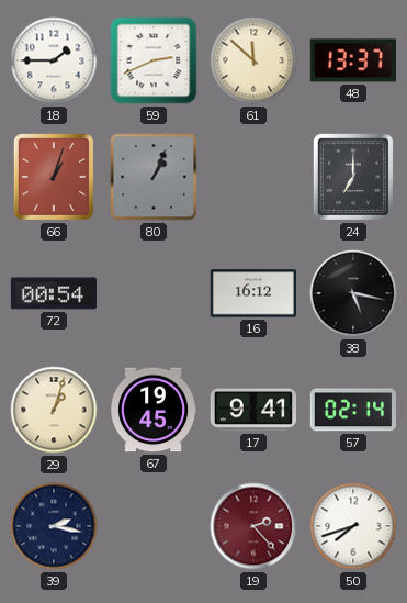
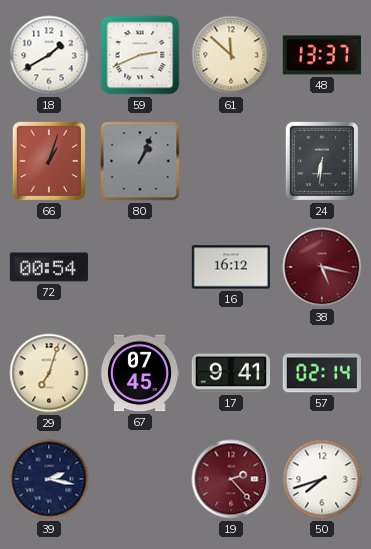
18: 1:45 -> 1:40 (49, 55)
24: 7:00 -> 6:31 (322, 161)
38 dial: black -> burgundy (322, 267)
29: 1:03 -> 7:03 (49, 373)
67: 19:45 -> 07:45 (140, 373)
